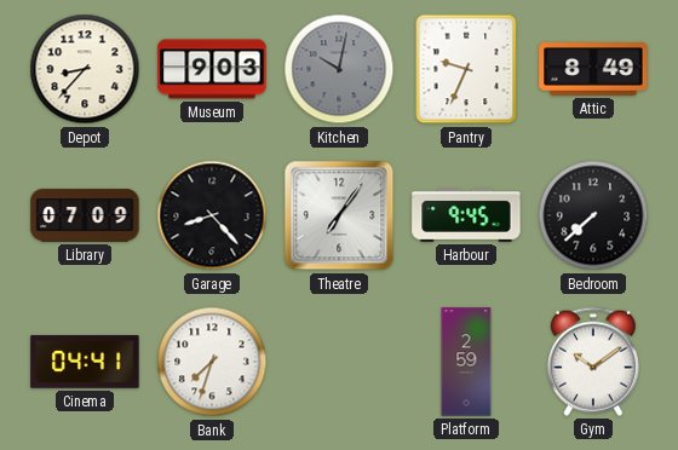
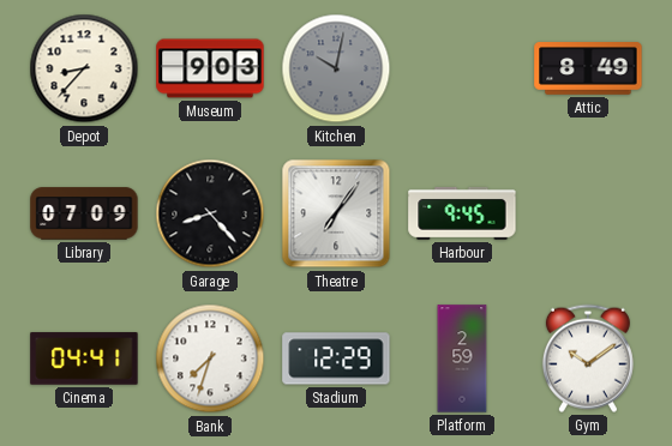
Pantry: 9:34 -> none (466, 69)
Bedroom: 7:38 -> none (593, 215)
Stadium: none -> 12:29 (336, 358)
